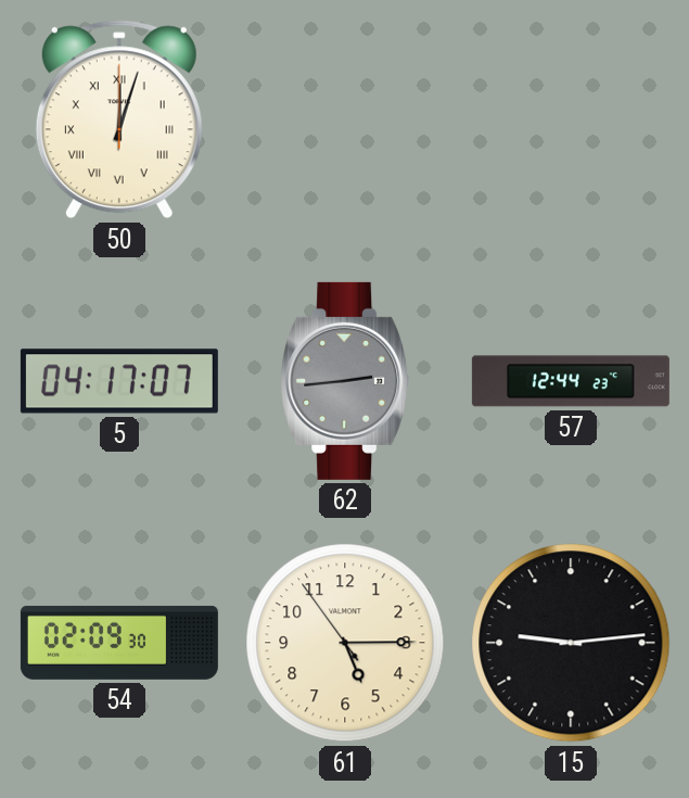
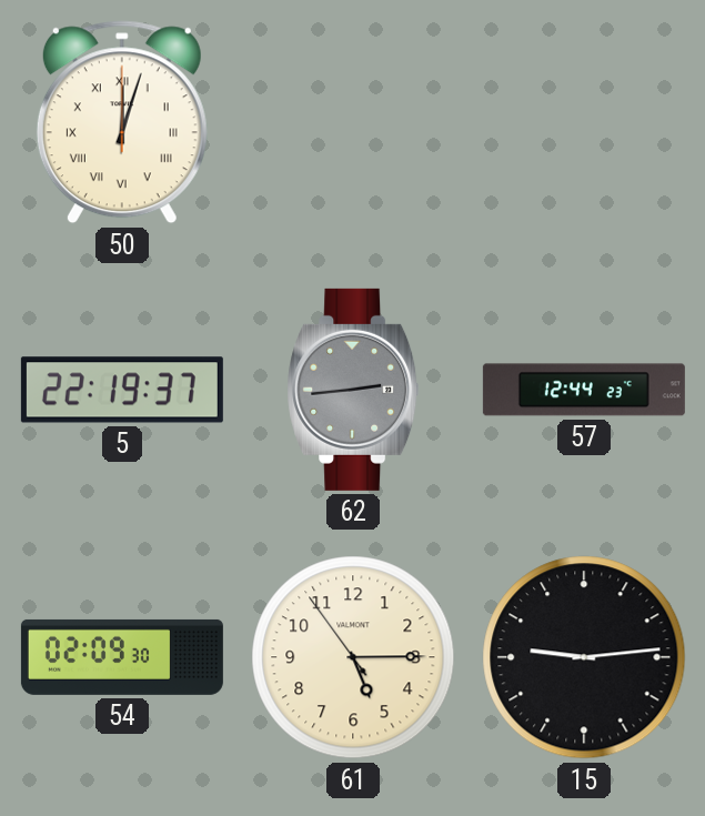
5: 04:17 -> 22:19 (122, 390)
